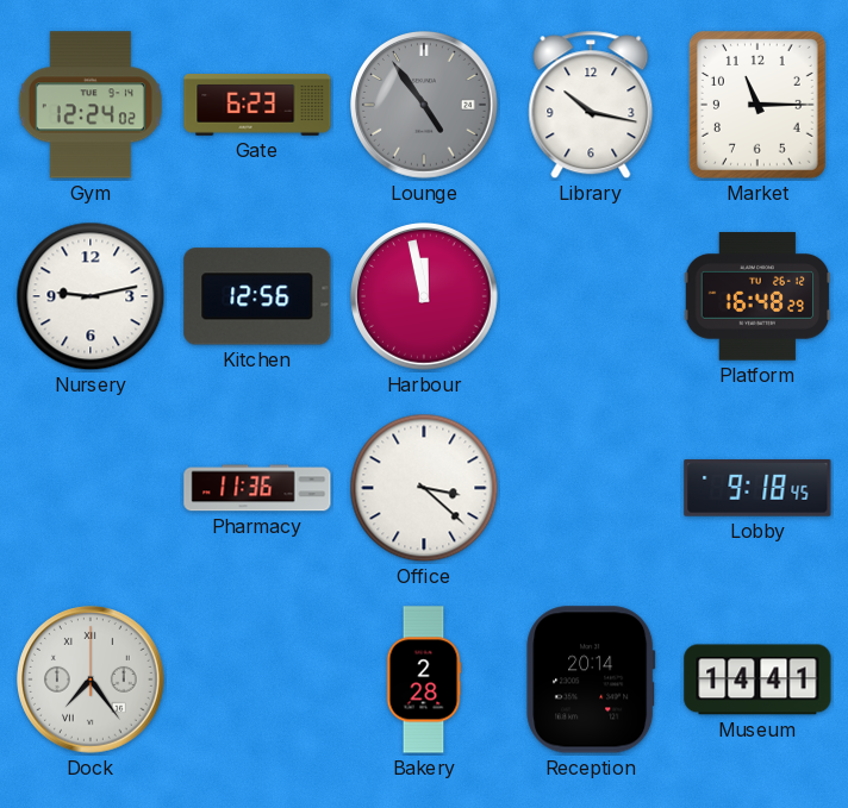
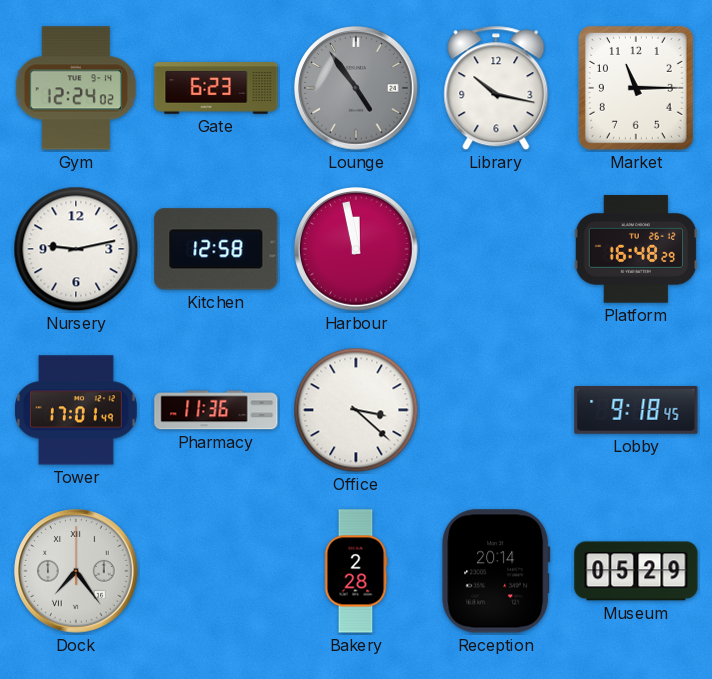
Kitchen: 12:56 -> 12:58 (216, 249)
Tower: none -> 17:01 (76, 410)
Museum: 14:41 -> 05:29 (636, 571)
